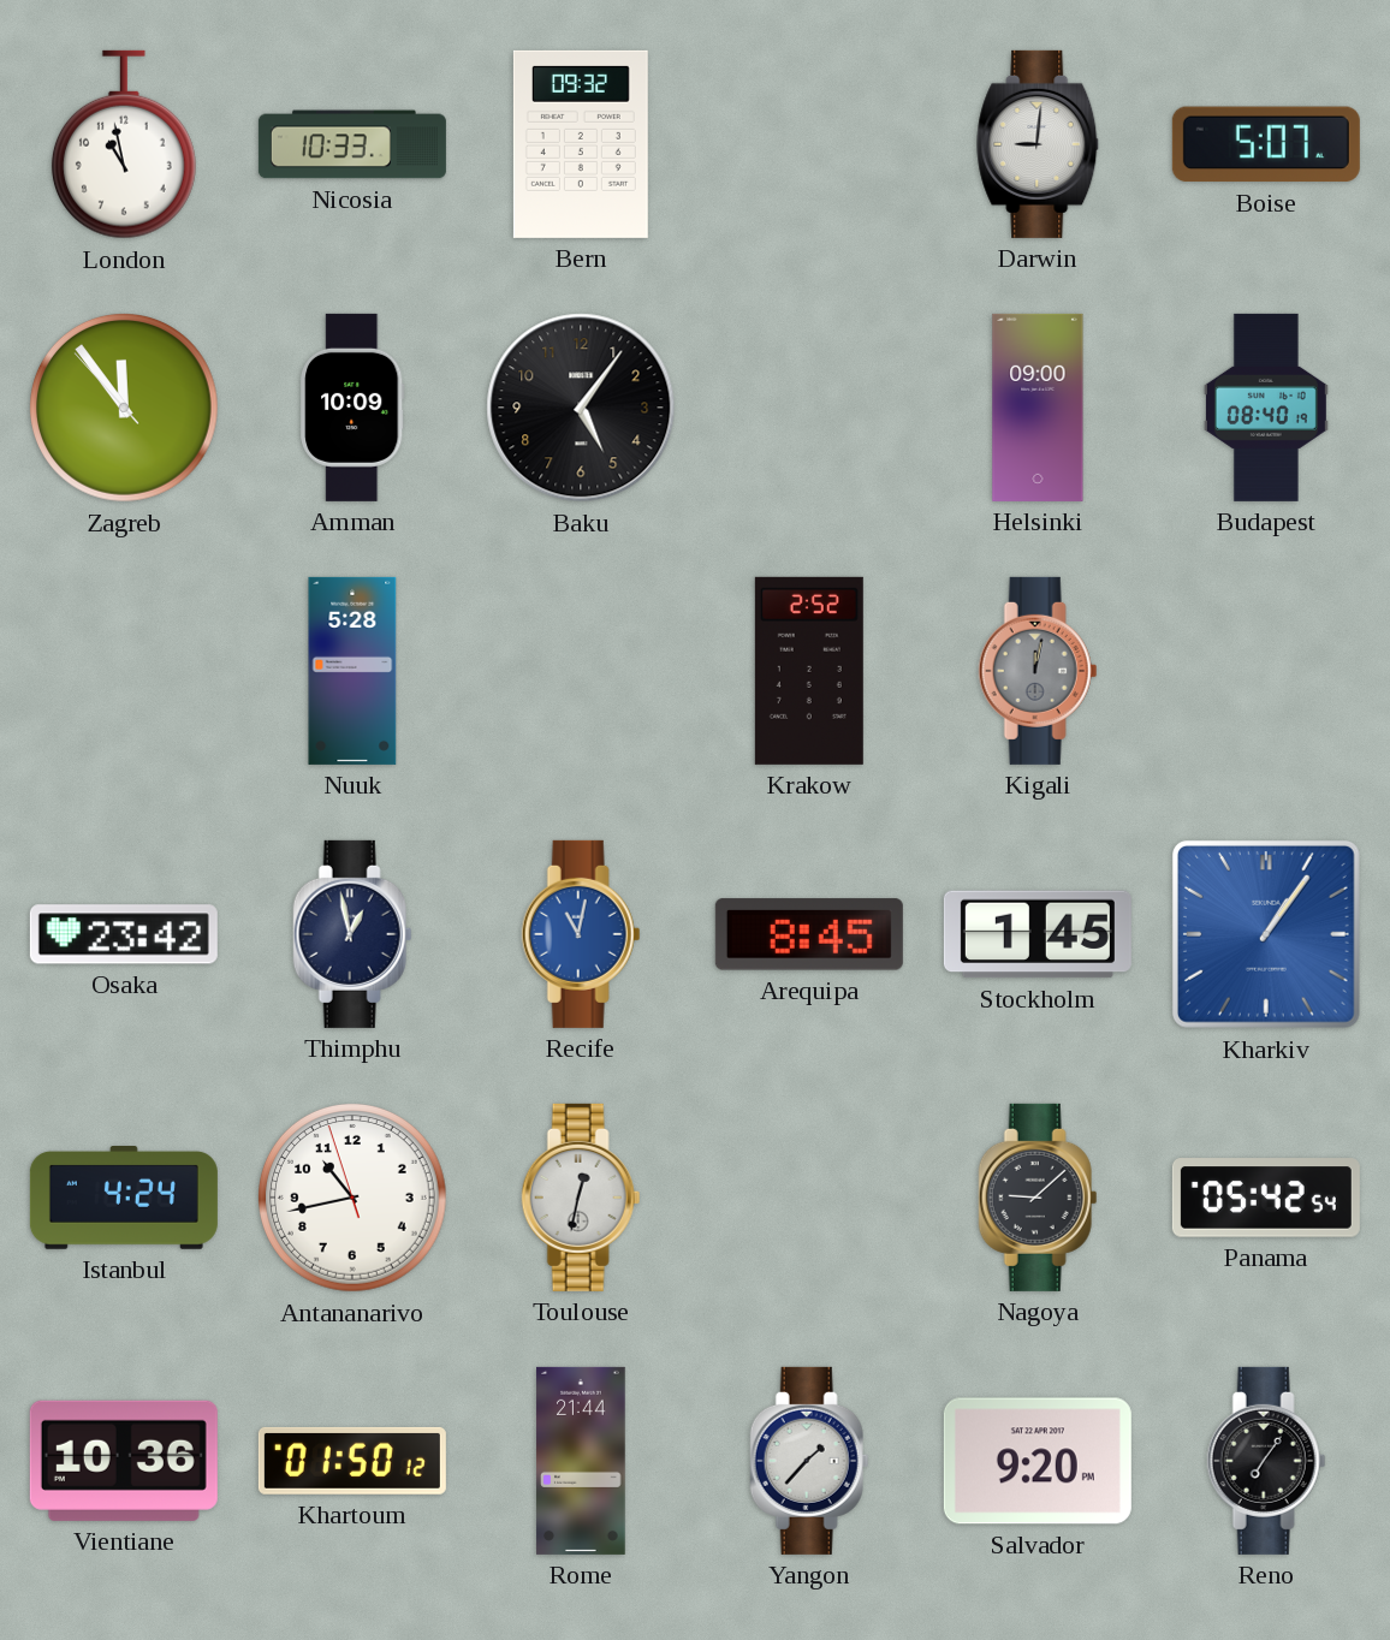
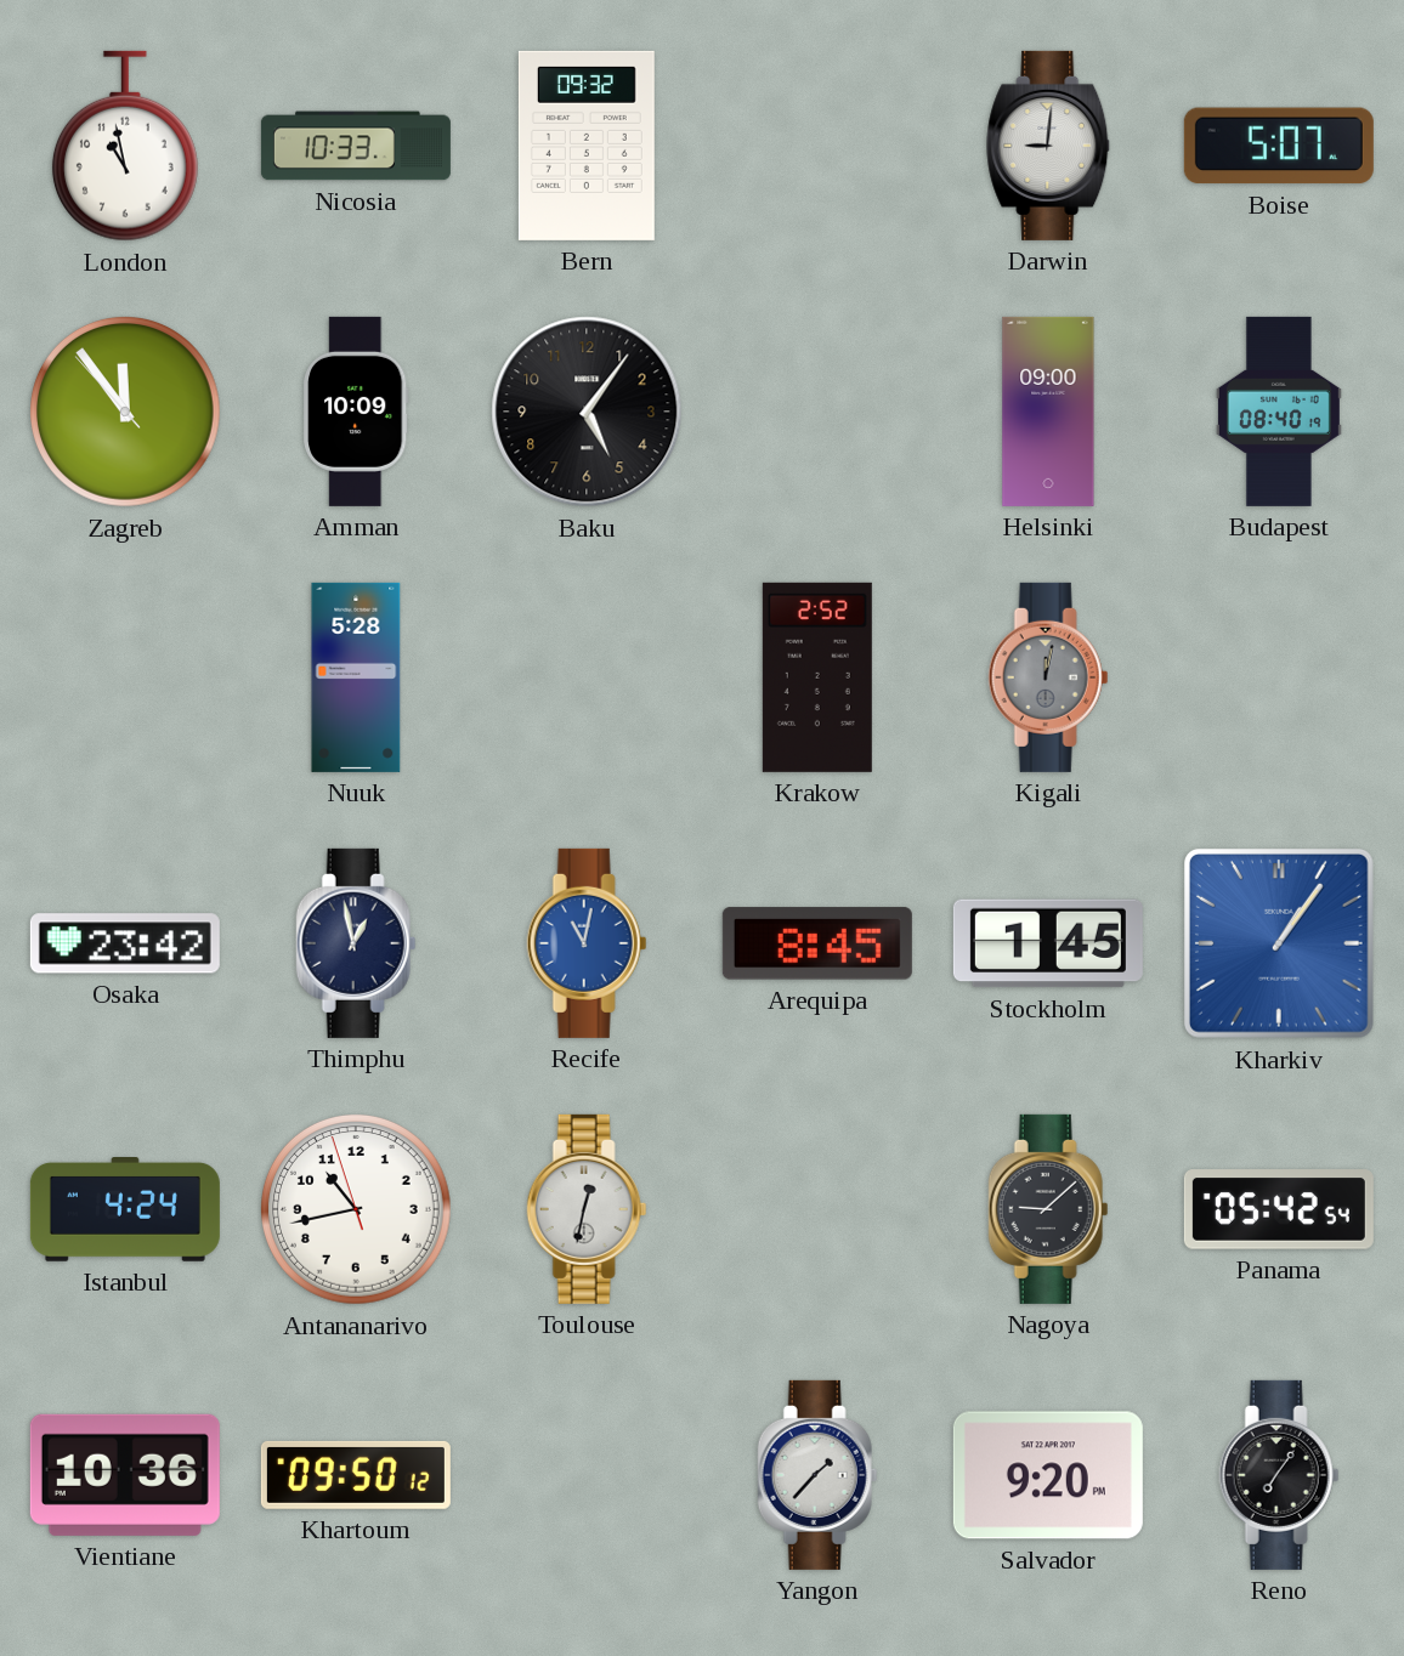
Khartoum: 01:50 -> 09:50 (356, 1475)
Rome: 21:44 -> none (581, 1461)
